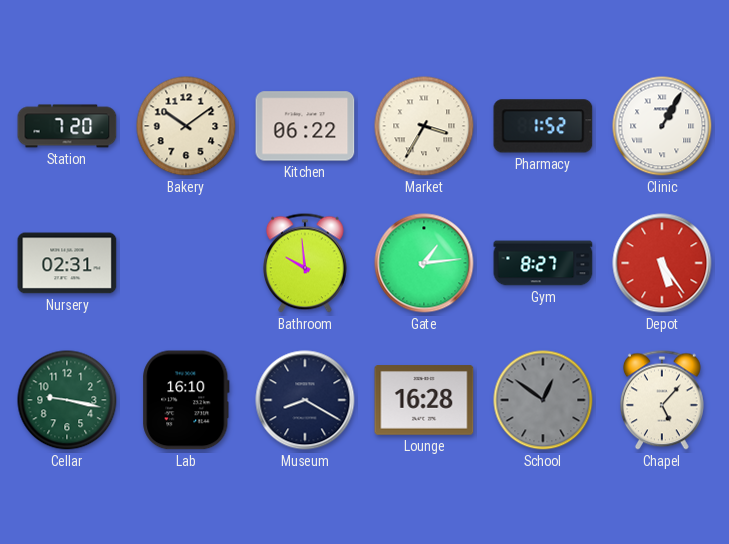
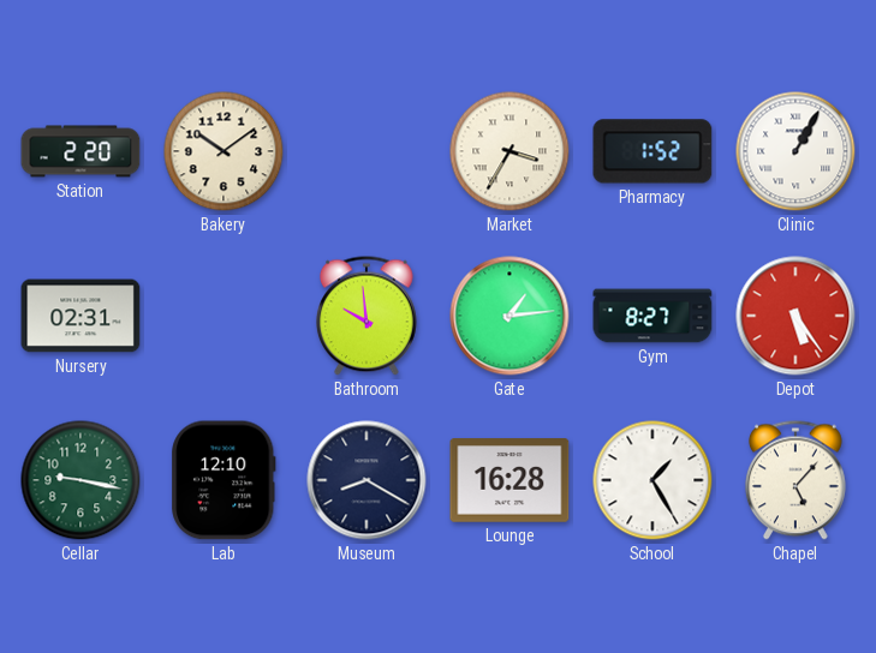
Station: 7:20 -> 2:20 (81, 151)
Kitchen: 06:22 -> none (305, 126)
Lab: 16:10 -> 12:10 (224, 480)
School: 12:51 -> 1:25 (652, 480)
School dial: grey -> white (652, 480)
